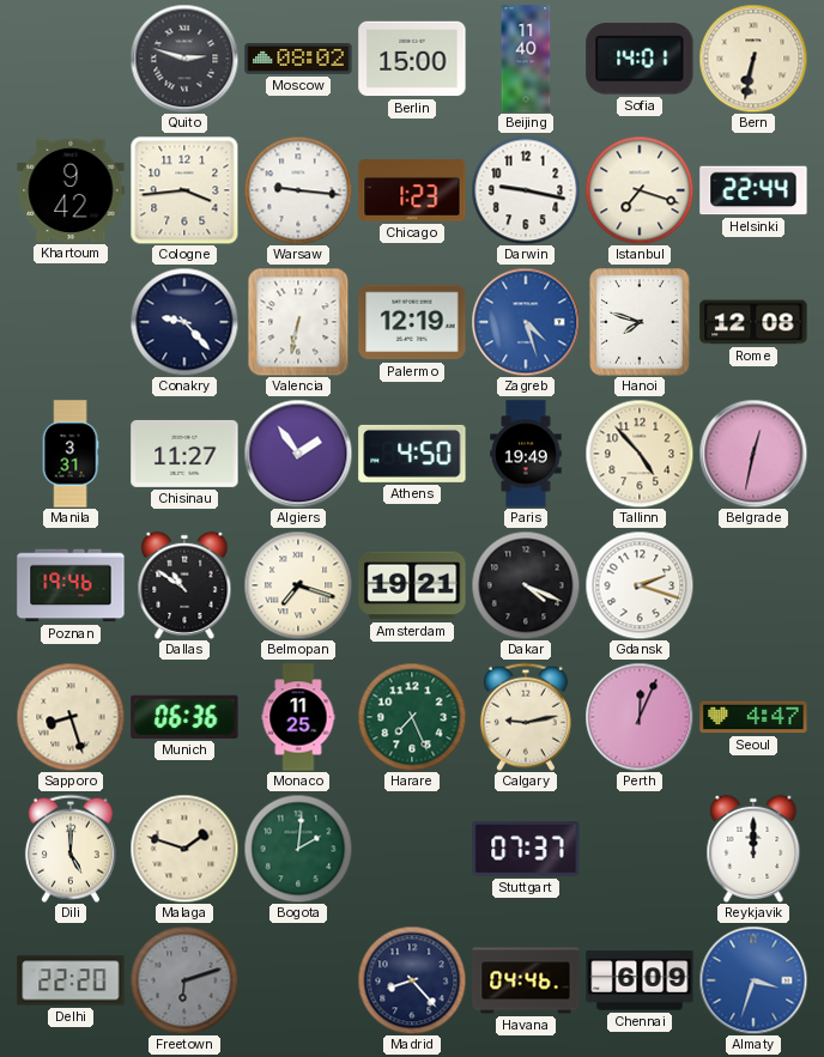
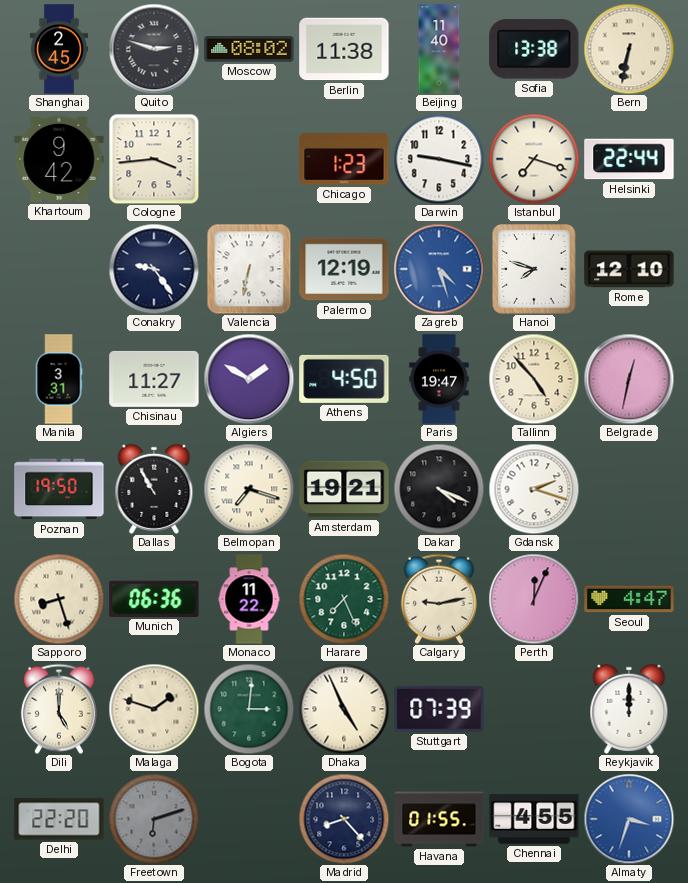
Shanghai: none -> 2:45 (58, 49)
Berlin: 15:00 -> 11:38 (344, 49)
Sofia: 14:01 -> 13:38 (534, 49)
Warsaw: 9:16 -> none (298, 190)
Conakry: 9:23 -> 9:24 (154, 269)
Rome: 12:08 -> 12:10 (629, 269)
Algiers: 1:54 -> 1:50 (249, 379)
Paris: 19:49 -> 19:47 (439, 379)
Poznan: 19:46 -> 19:50 (59, 489)
Dallas: 10:51 -> 10:55 (154, 489)
Monaco: 11:25 -> 11:22 (249, 599)
Bogota: 2:01 -> 3:01 (249, 709)
Dhaka: none -> 4:56 (344, 709)
Stuttgart: 07:37 -> 07:39 (439, 709)
Havana: 04:46 -> 01:55 (439, 819)
Chennai: 6:09 -> 4:55 (534, 819)
